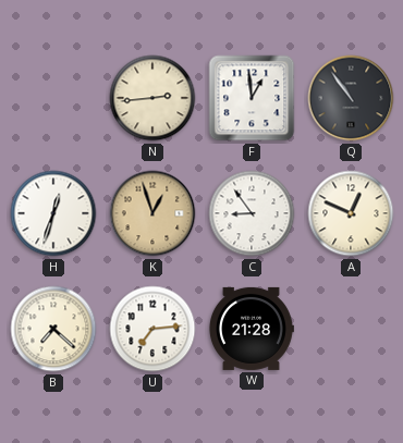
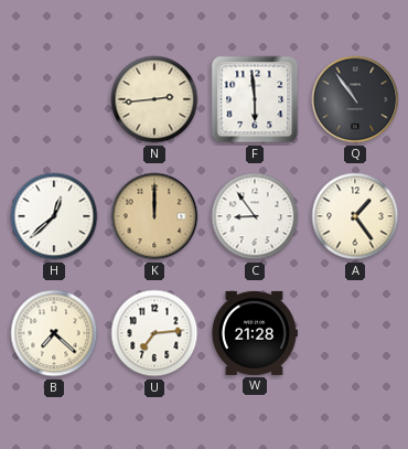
F: 12:59 -> 5:59 (255, 99)
H: 12:33 -> 12:38 (54, 216)
K: 12:57 -> 12:00 (154, 216)
A: 12:49 -> 1:24 (355, 216)
